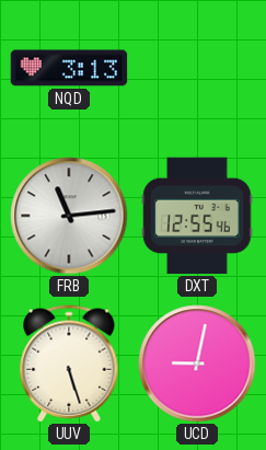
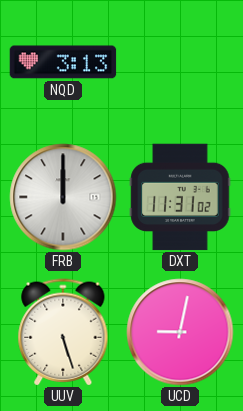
FRB: 11:14 -> 12:00 (63, 197)
DXT: 12:55 -> 11:31 (180, 197)
